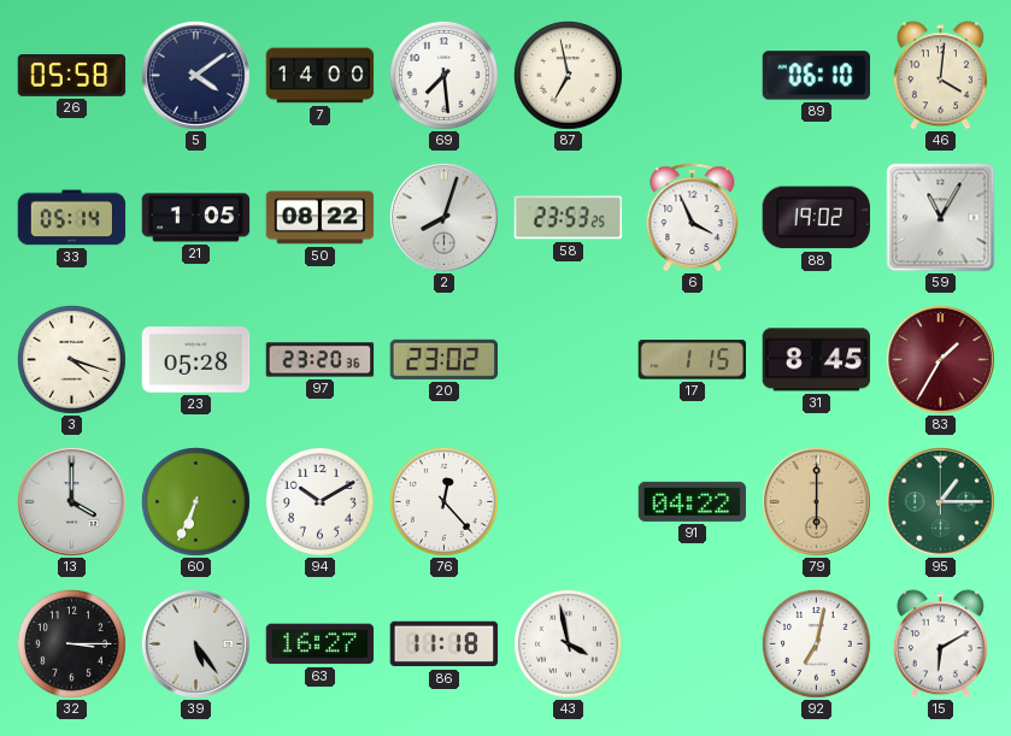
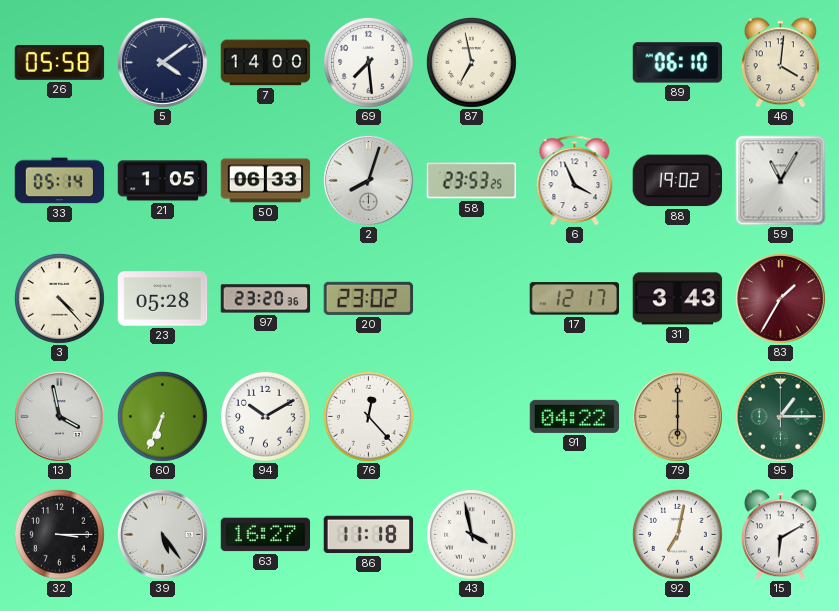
50: 08:22 -> 06:33 (266, 181)
3: 4:18 -> 4:23 (59, 298)
17: 1:15 -> 12:17 (574, 299)
31: 8:45 -> 3:43 (678, 299)
13: 4:00 -> 3:58 (59, 416)
